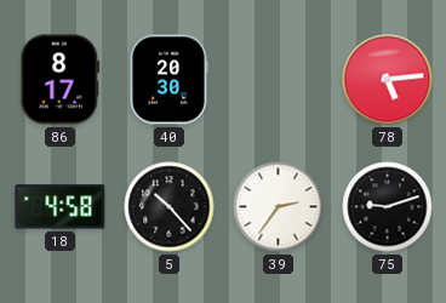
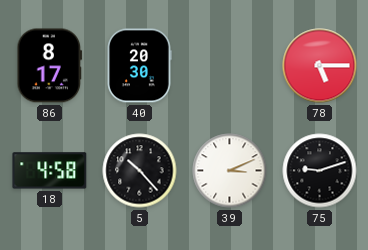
78: 5:14 -> 5:15 (320, 66)
39: 2:36 -> 3:11 (230, 171)
